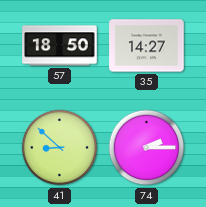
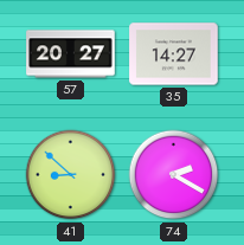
57: 18:50 -> 20:27 (71, 54)
74: 2:15 -> 2:20 (174, 175)
